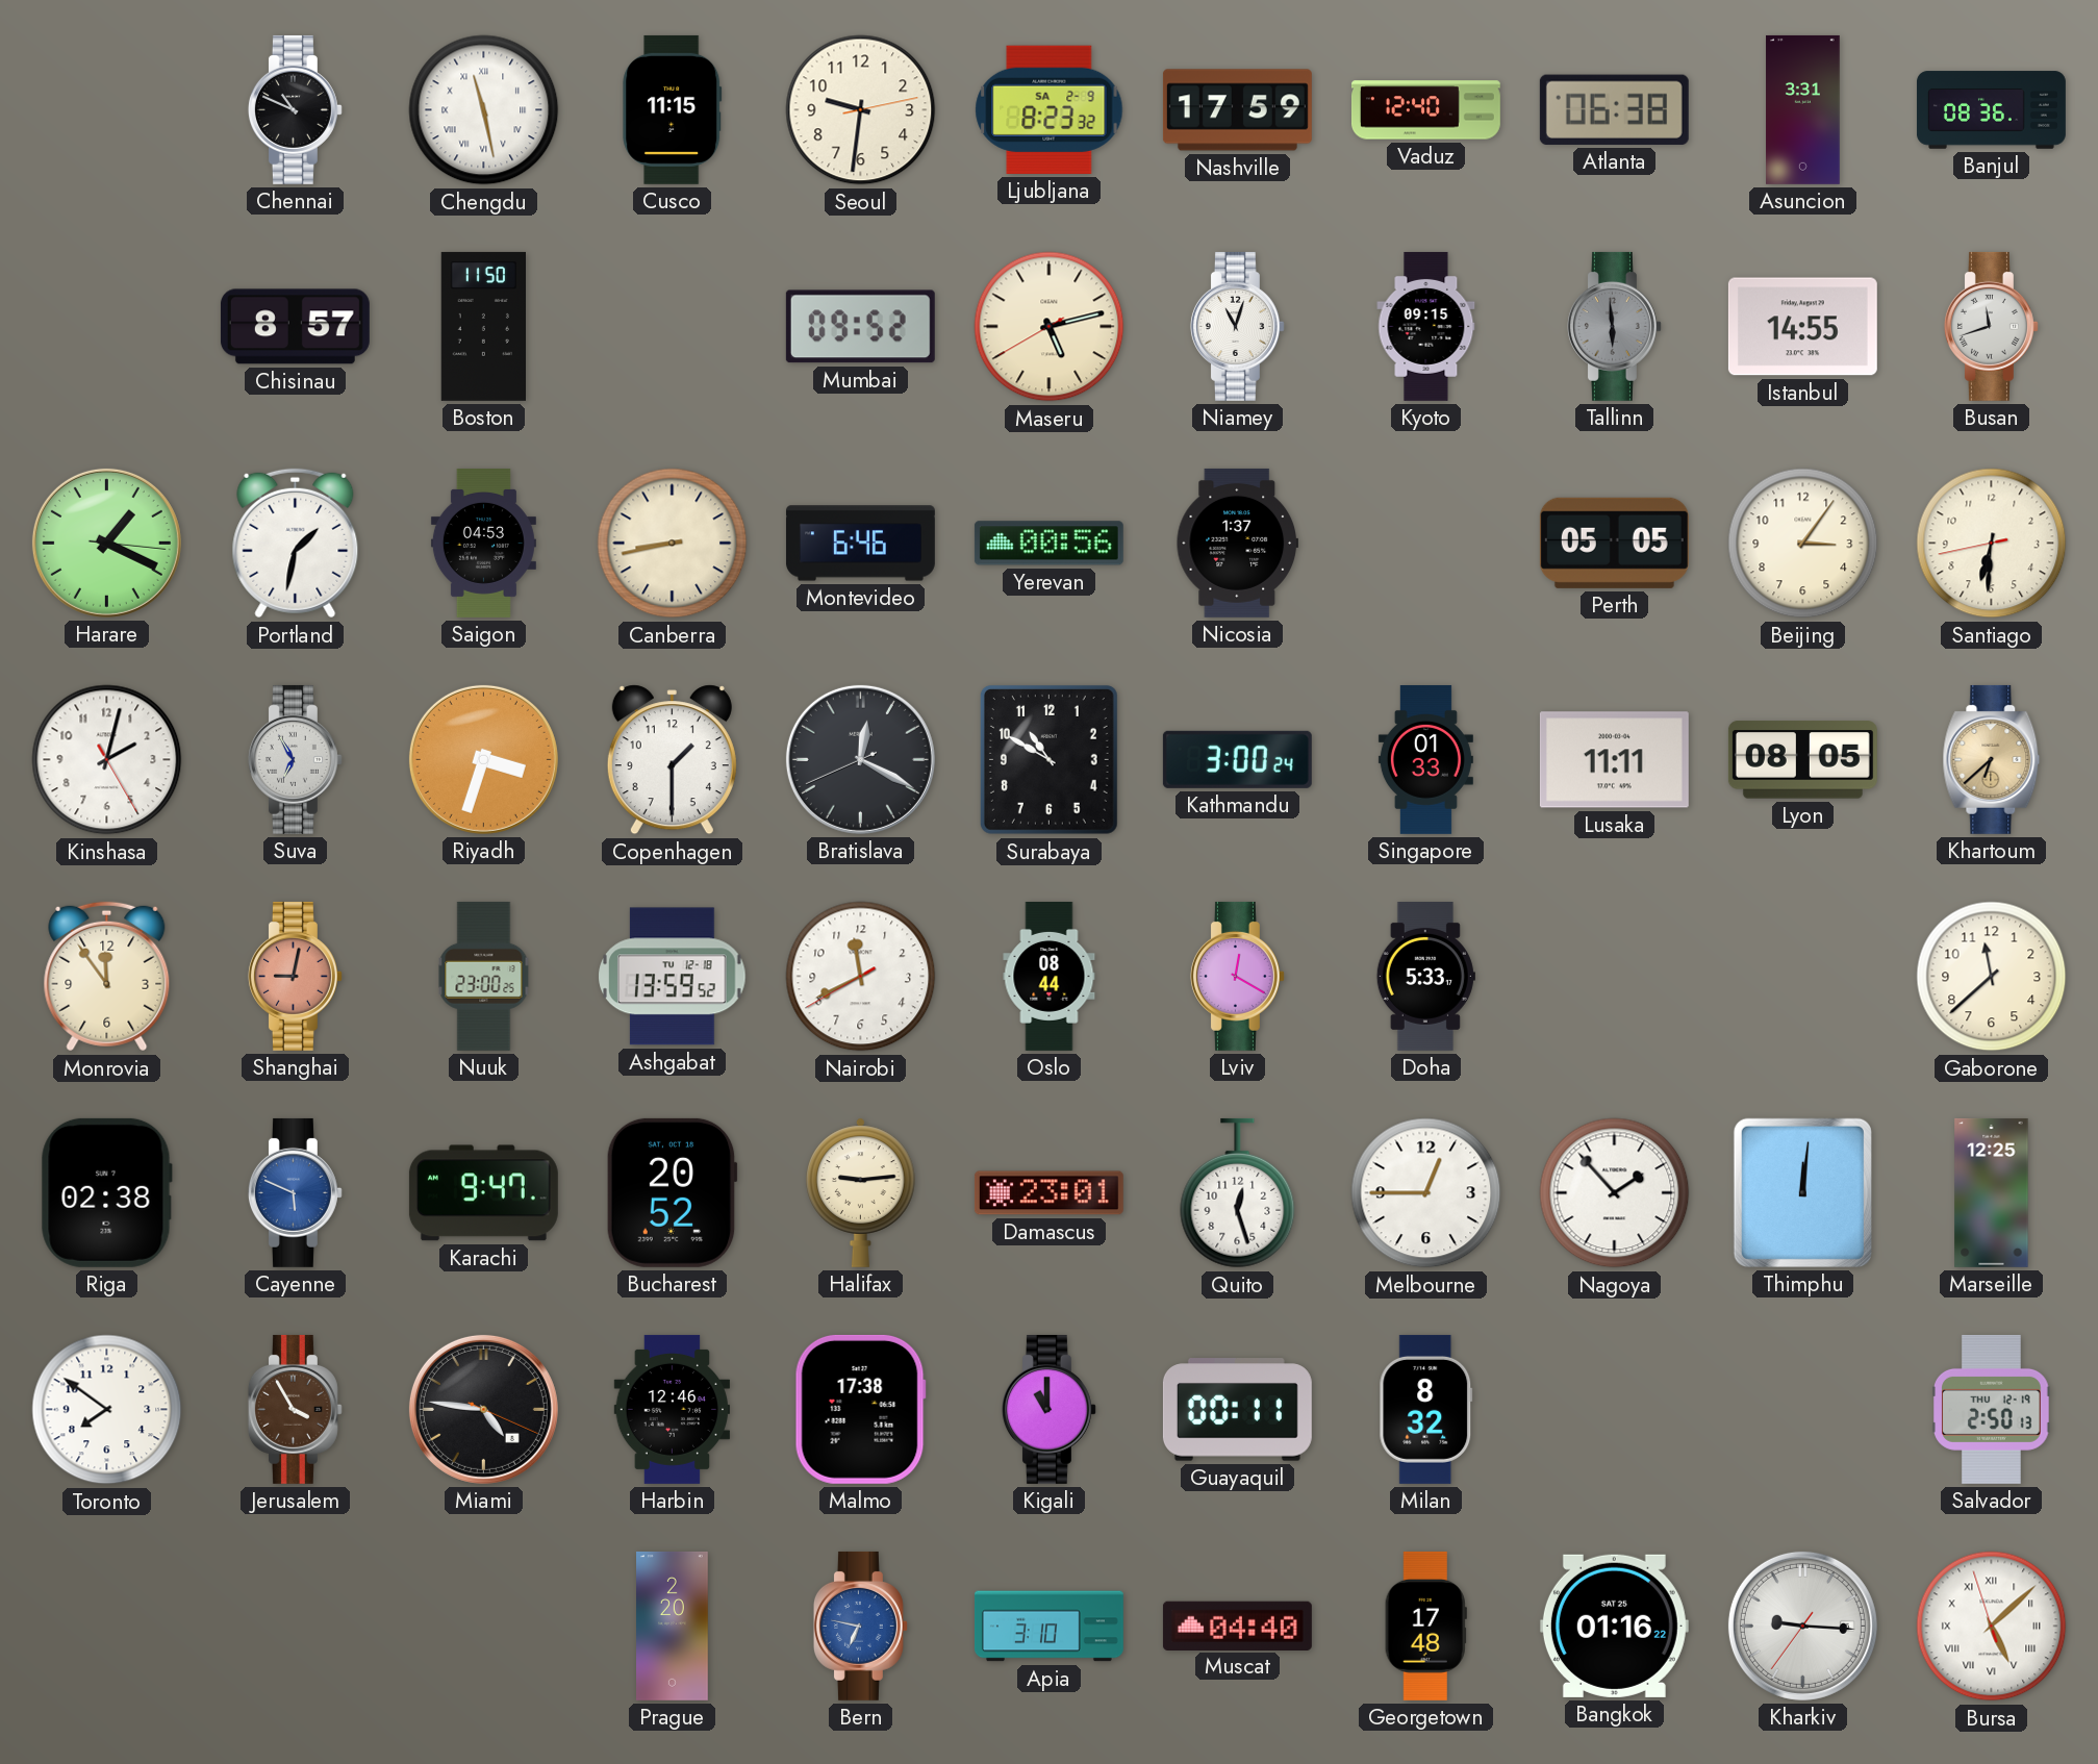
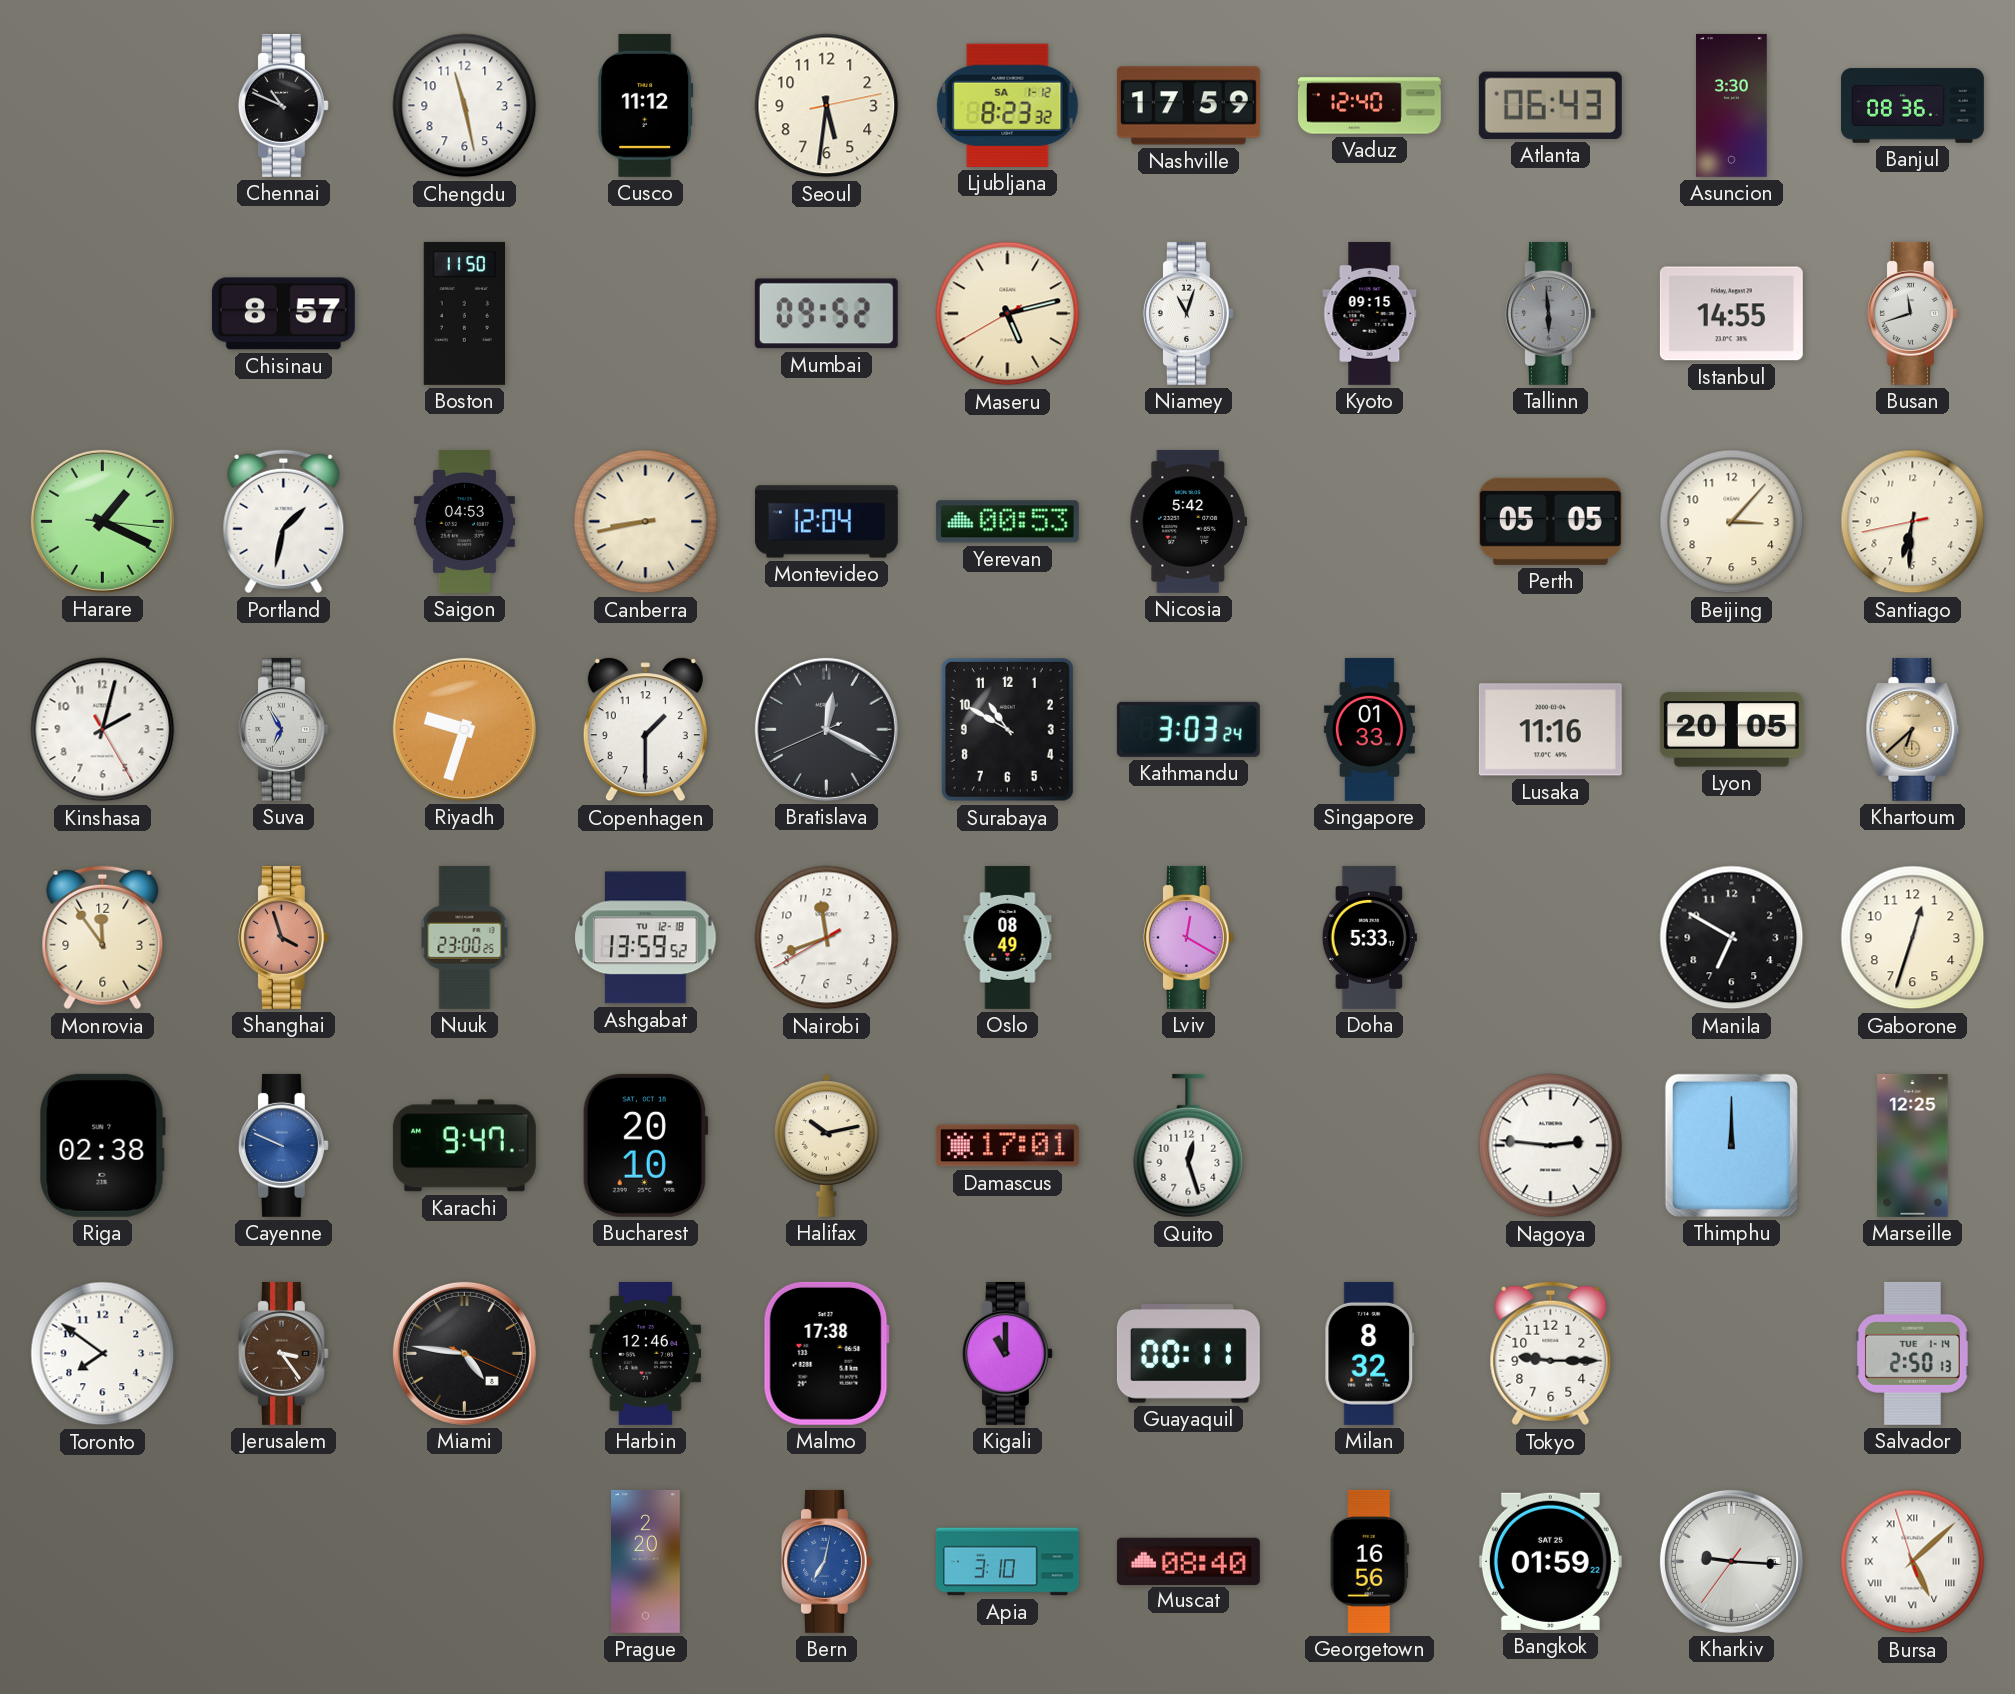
Chengdu numerals: Roman -> Arabic (465, 106)
Cusco: 11:15 -> 11:12 (646, 105)
Seoul: 9:31 -> 5:31 (827, 106)
Ljubljana date: SA 2-9 -> SA 1-12 (1008, 105)
Atlanta: 06:38 -> 06:43 (1550, 105)
Asuncion: 3:31 -> 3:30 (1732, 105)
Montevideo: 6:46 -> 12:04 (826, 522)
Yerevan: 00:56 -> 00:53 (1007, 522)
Nicosia: 1:37 -> 5:42 (1188, 521)
Beijing: 3:06 -> 3:07 (1732, 522)
Riyadh: 3:33 -> 9:33 (464, 729)
Kathmandu: 3:00 -> 3:03 (1188, 729)
Lusaka: 11:11 -> 11:16 (1550, 730)
Lyon: 08:05 -> 20:05 (1731, 730)
Shanghai: 9:02 -> 3:57 (283, 937)
Nairobi: 11:40 -> 11:41 (827, 938)
Oslo: 08:44 -> 08:49 (1008, 937)
Manila: none -> 6:50 (1732, 938)
Gaborone: 11:38 -> 12:33 (1913, 938)
Cayenne: 5:49 -> 9:49 (283, 1145)
Bucharest: 20:52 -> 20:10 (645, 1145)
Halifax: 9:14 -> 10:13 (827, 1145)
Damascus: 23:01 -> 17:01 (1007, 1146)
Melbourne: 12:45 -> none (1426, 1193)
Nagoya: 1:53 -> 2:46 (1551, 1146)
Thimphu: 12:01 -> 12:00 (1731, 1145)
Jerusalem: 3:55 -> 3:24 (283, 1353)
Tokyo: none -> 9:15 (1551, 1354)
Salvador date: THU 12-19 -> TUE 1-14 (1913, 1353)
Bern: 6:47 -> 7:02 (826, 1561)
Muscat: 04:40 -> 08:40 (1188, 1561)
Georgetown: 17:48 -> 16:56 (1369, 1561)
Bangkok: 01:16 -> 01:59 (1550, 1561)
